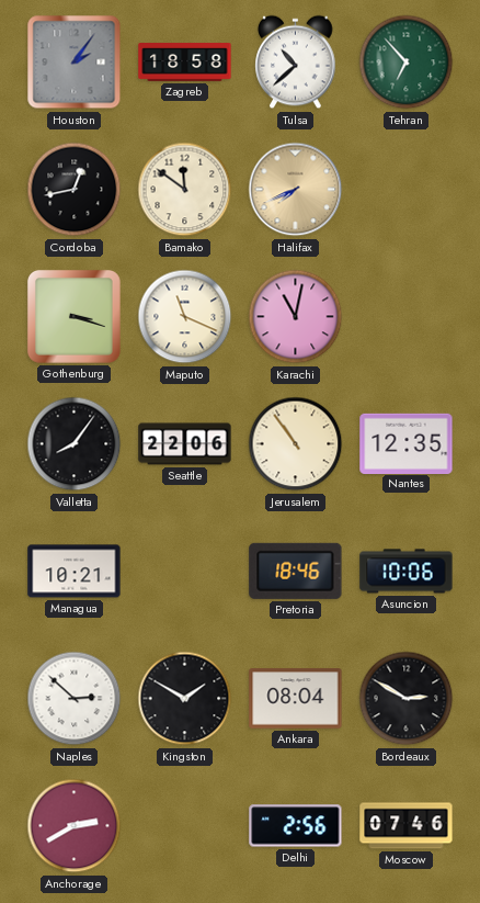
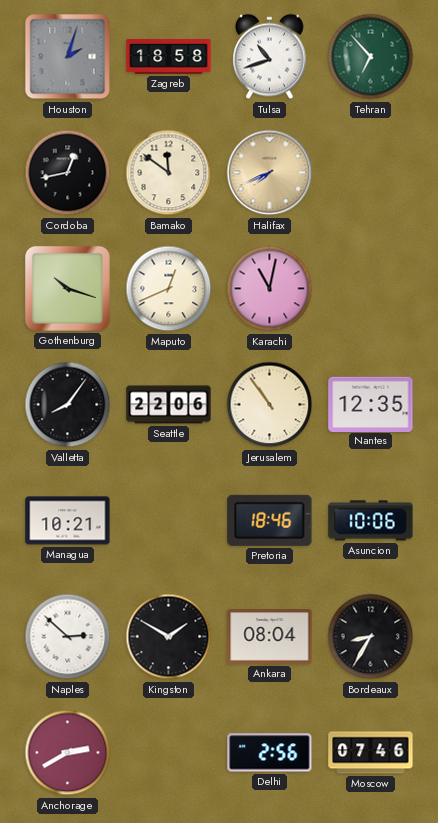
Houston: 2:06 -> 2:03 (68, 57)
Tulsa: 10:38 -> 10:42 (270, 57)
Gothenburg: 3:18 -> 10:18 (67, 288)
Maputo: 11:19 -> 12:41 (169, 289)
Bordeaux: 2:50 -> 8:35 (371, 637)
